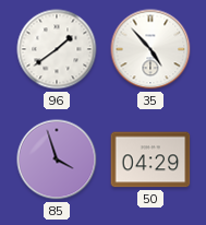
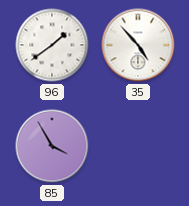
85: 3:57 -> 3:55 (52, 146)
50: 04:29 -> none (150, 159)
